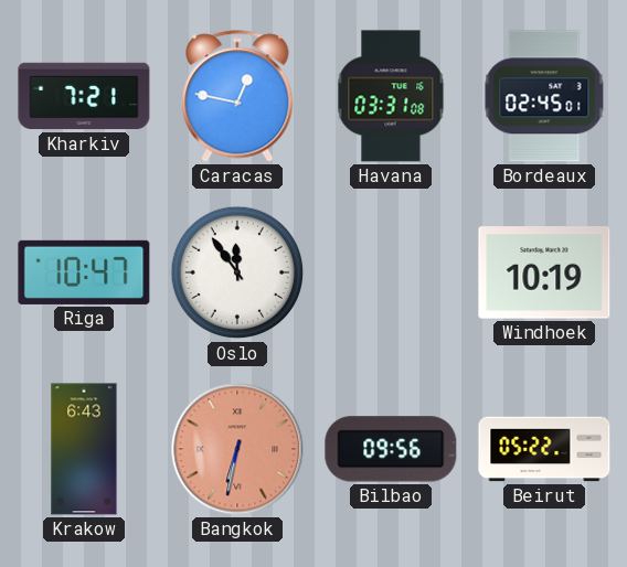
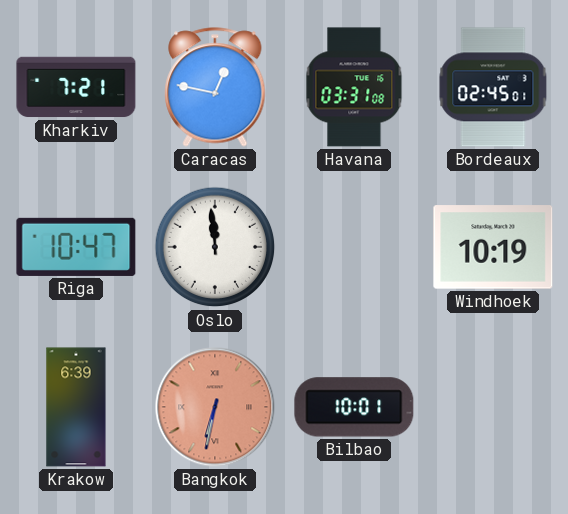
Oslo: 11:54 -> 11:59 (215, 247)
Krakow: 6:43 -> 6:39 (76, 407)
Bilbao: 09:56 -> 10:01 (354, 407)
Beirut: 05:22 -> none (544, 449)
